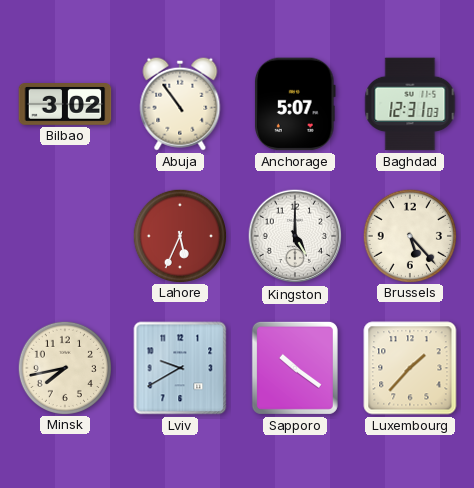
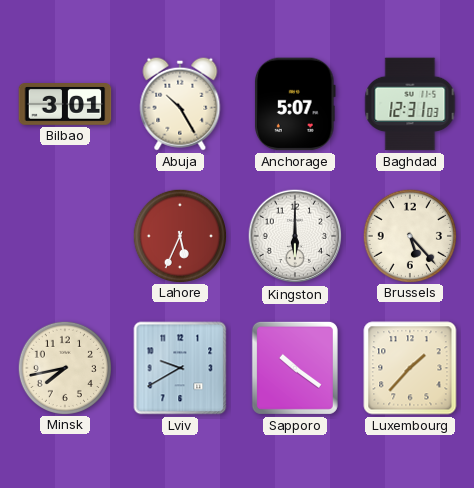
Bilbao: 3:02 -> 3:01 (65, 105)
Abuja: 10:54 -> 10:25 (180, 104)
Kingston: 5:00 -> 6:00 (295, 236)
